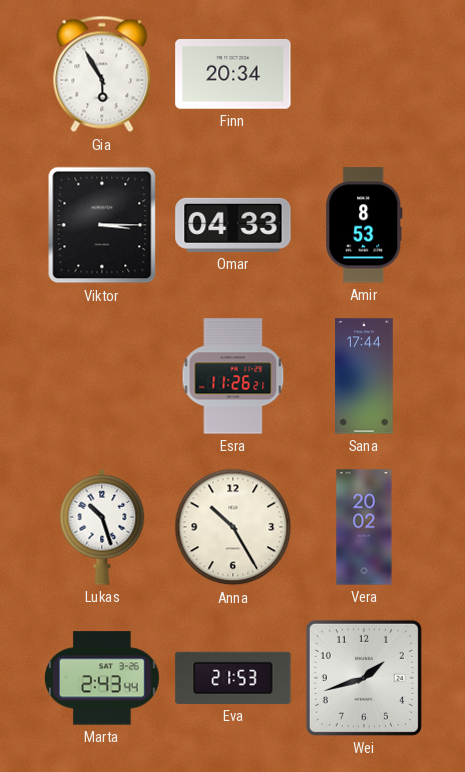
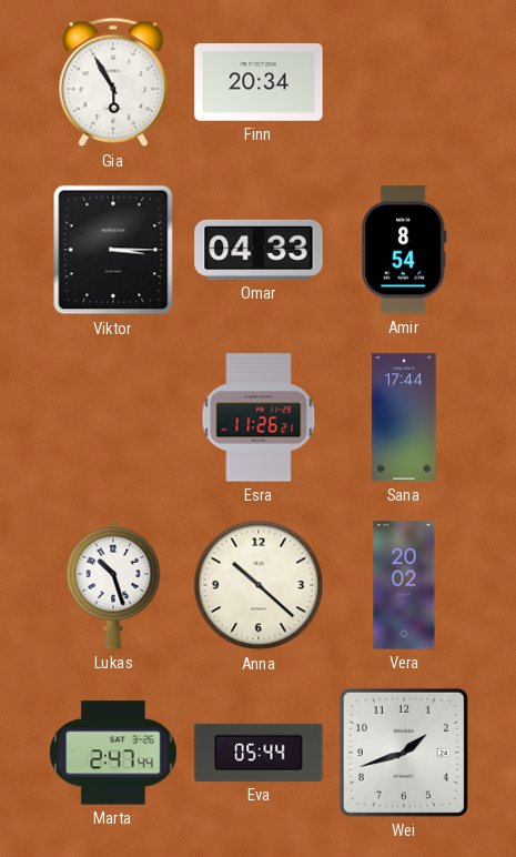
Amir: 8:53 -> 8:54 (404, 250)
Anna: 10:25 -> 10:22 (259, 585)
Marta: 2:43 -> 2:47 (113, 753)
Eva: 21:53 -> 05:44 (259, 753)
